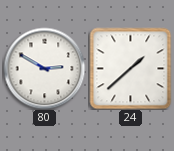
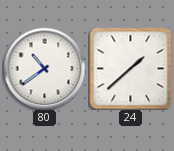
80: 2:50 -> 10:39 (44, 68)
